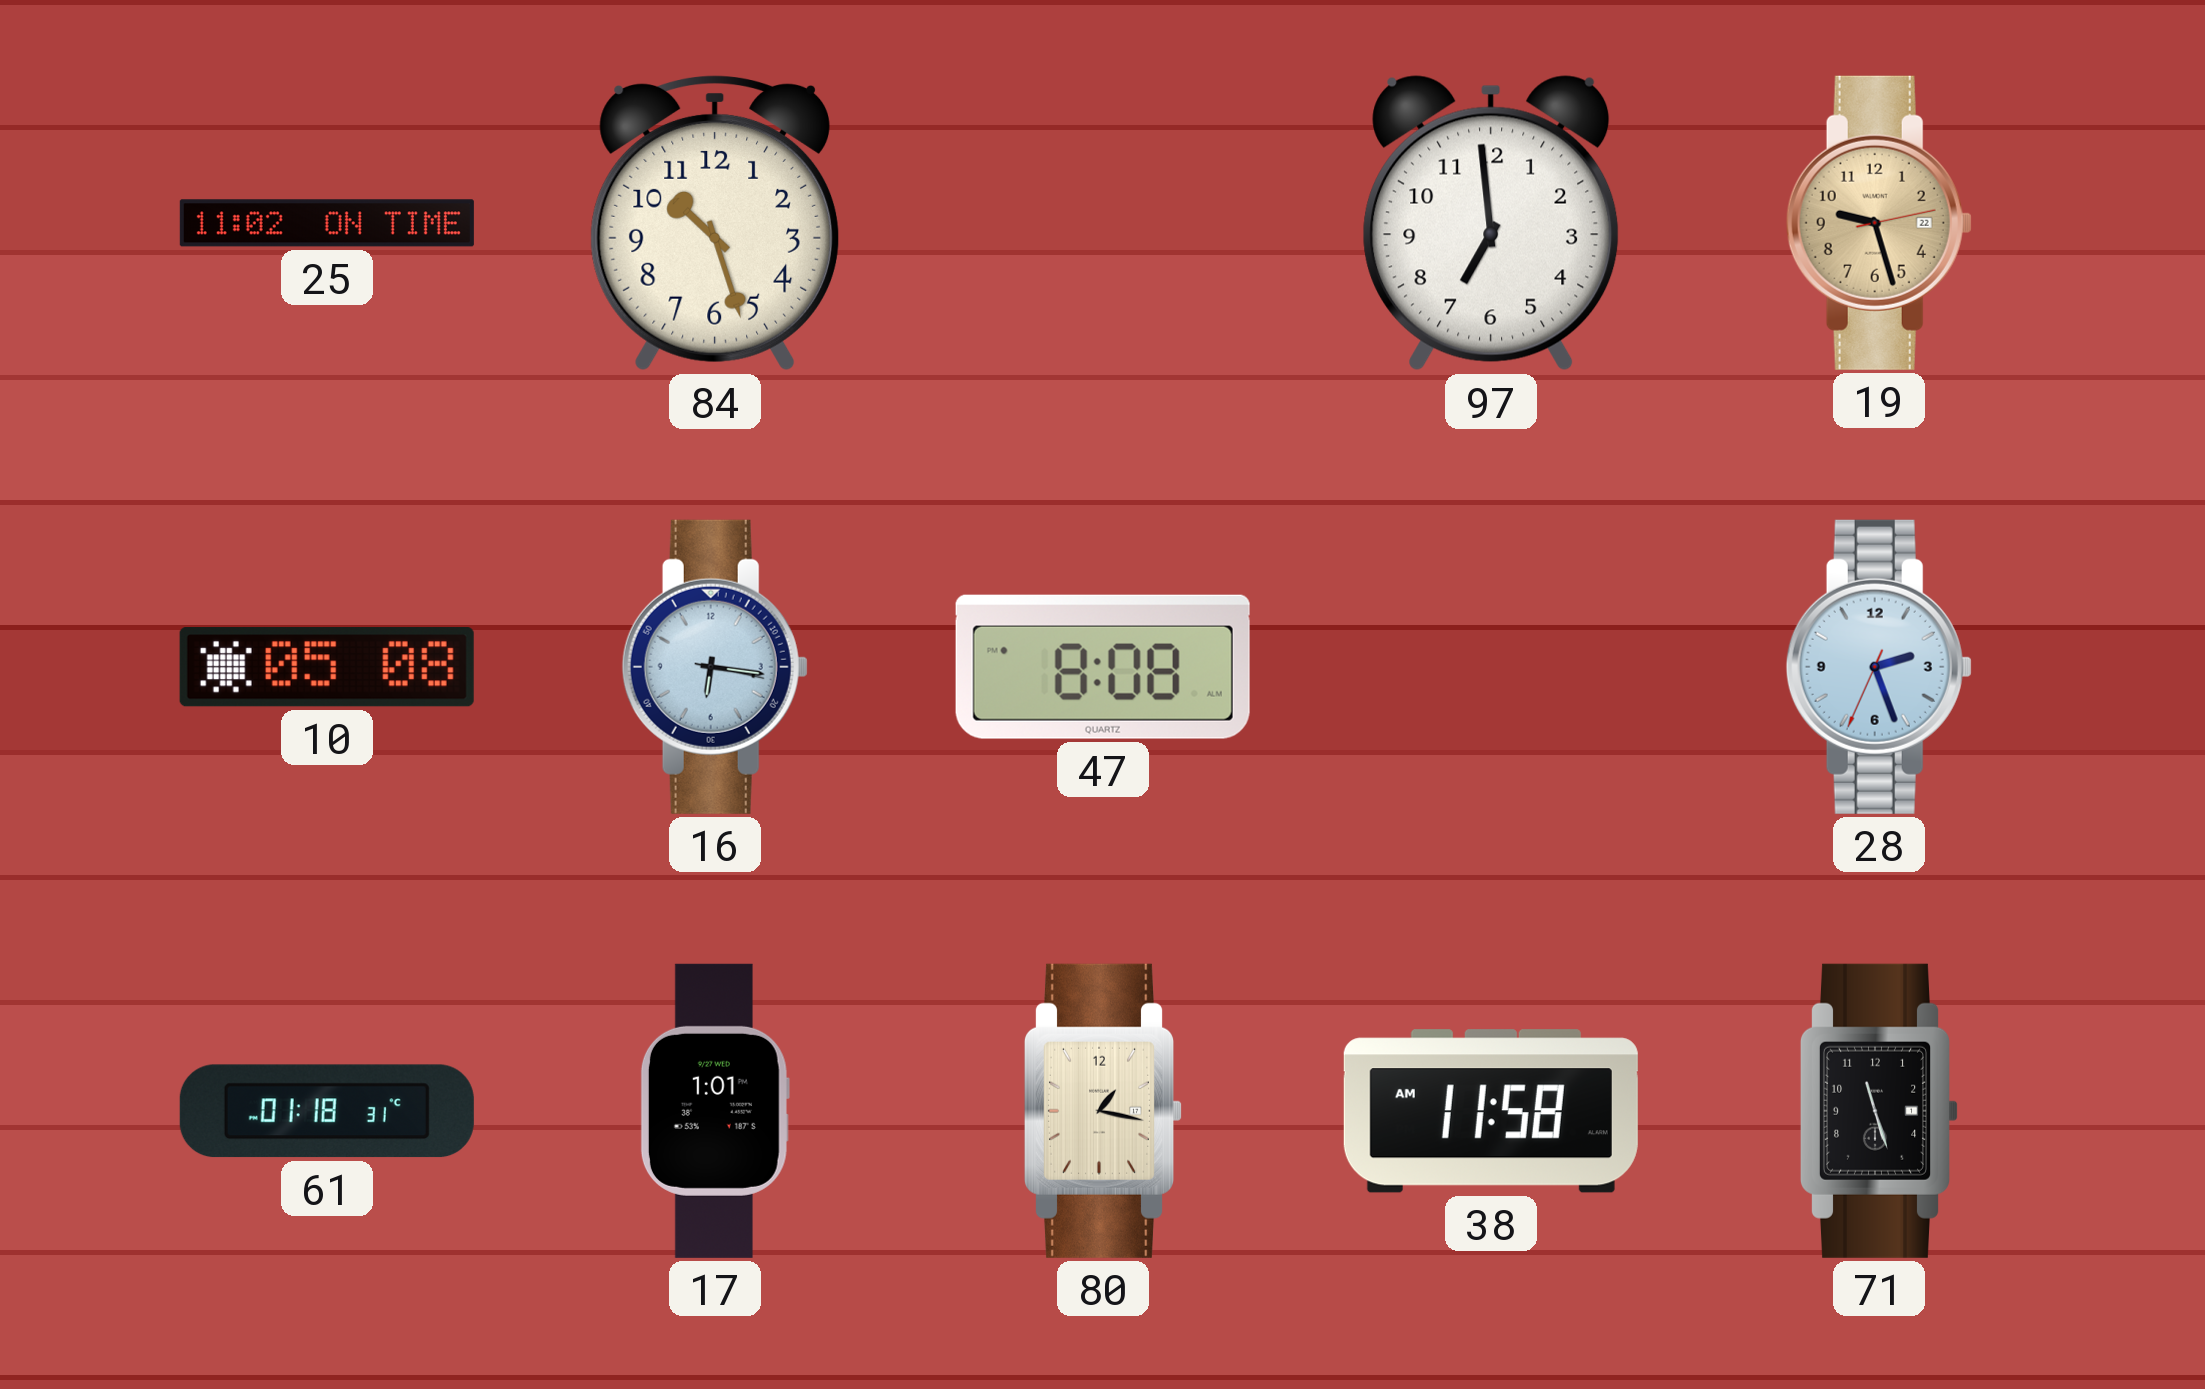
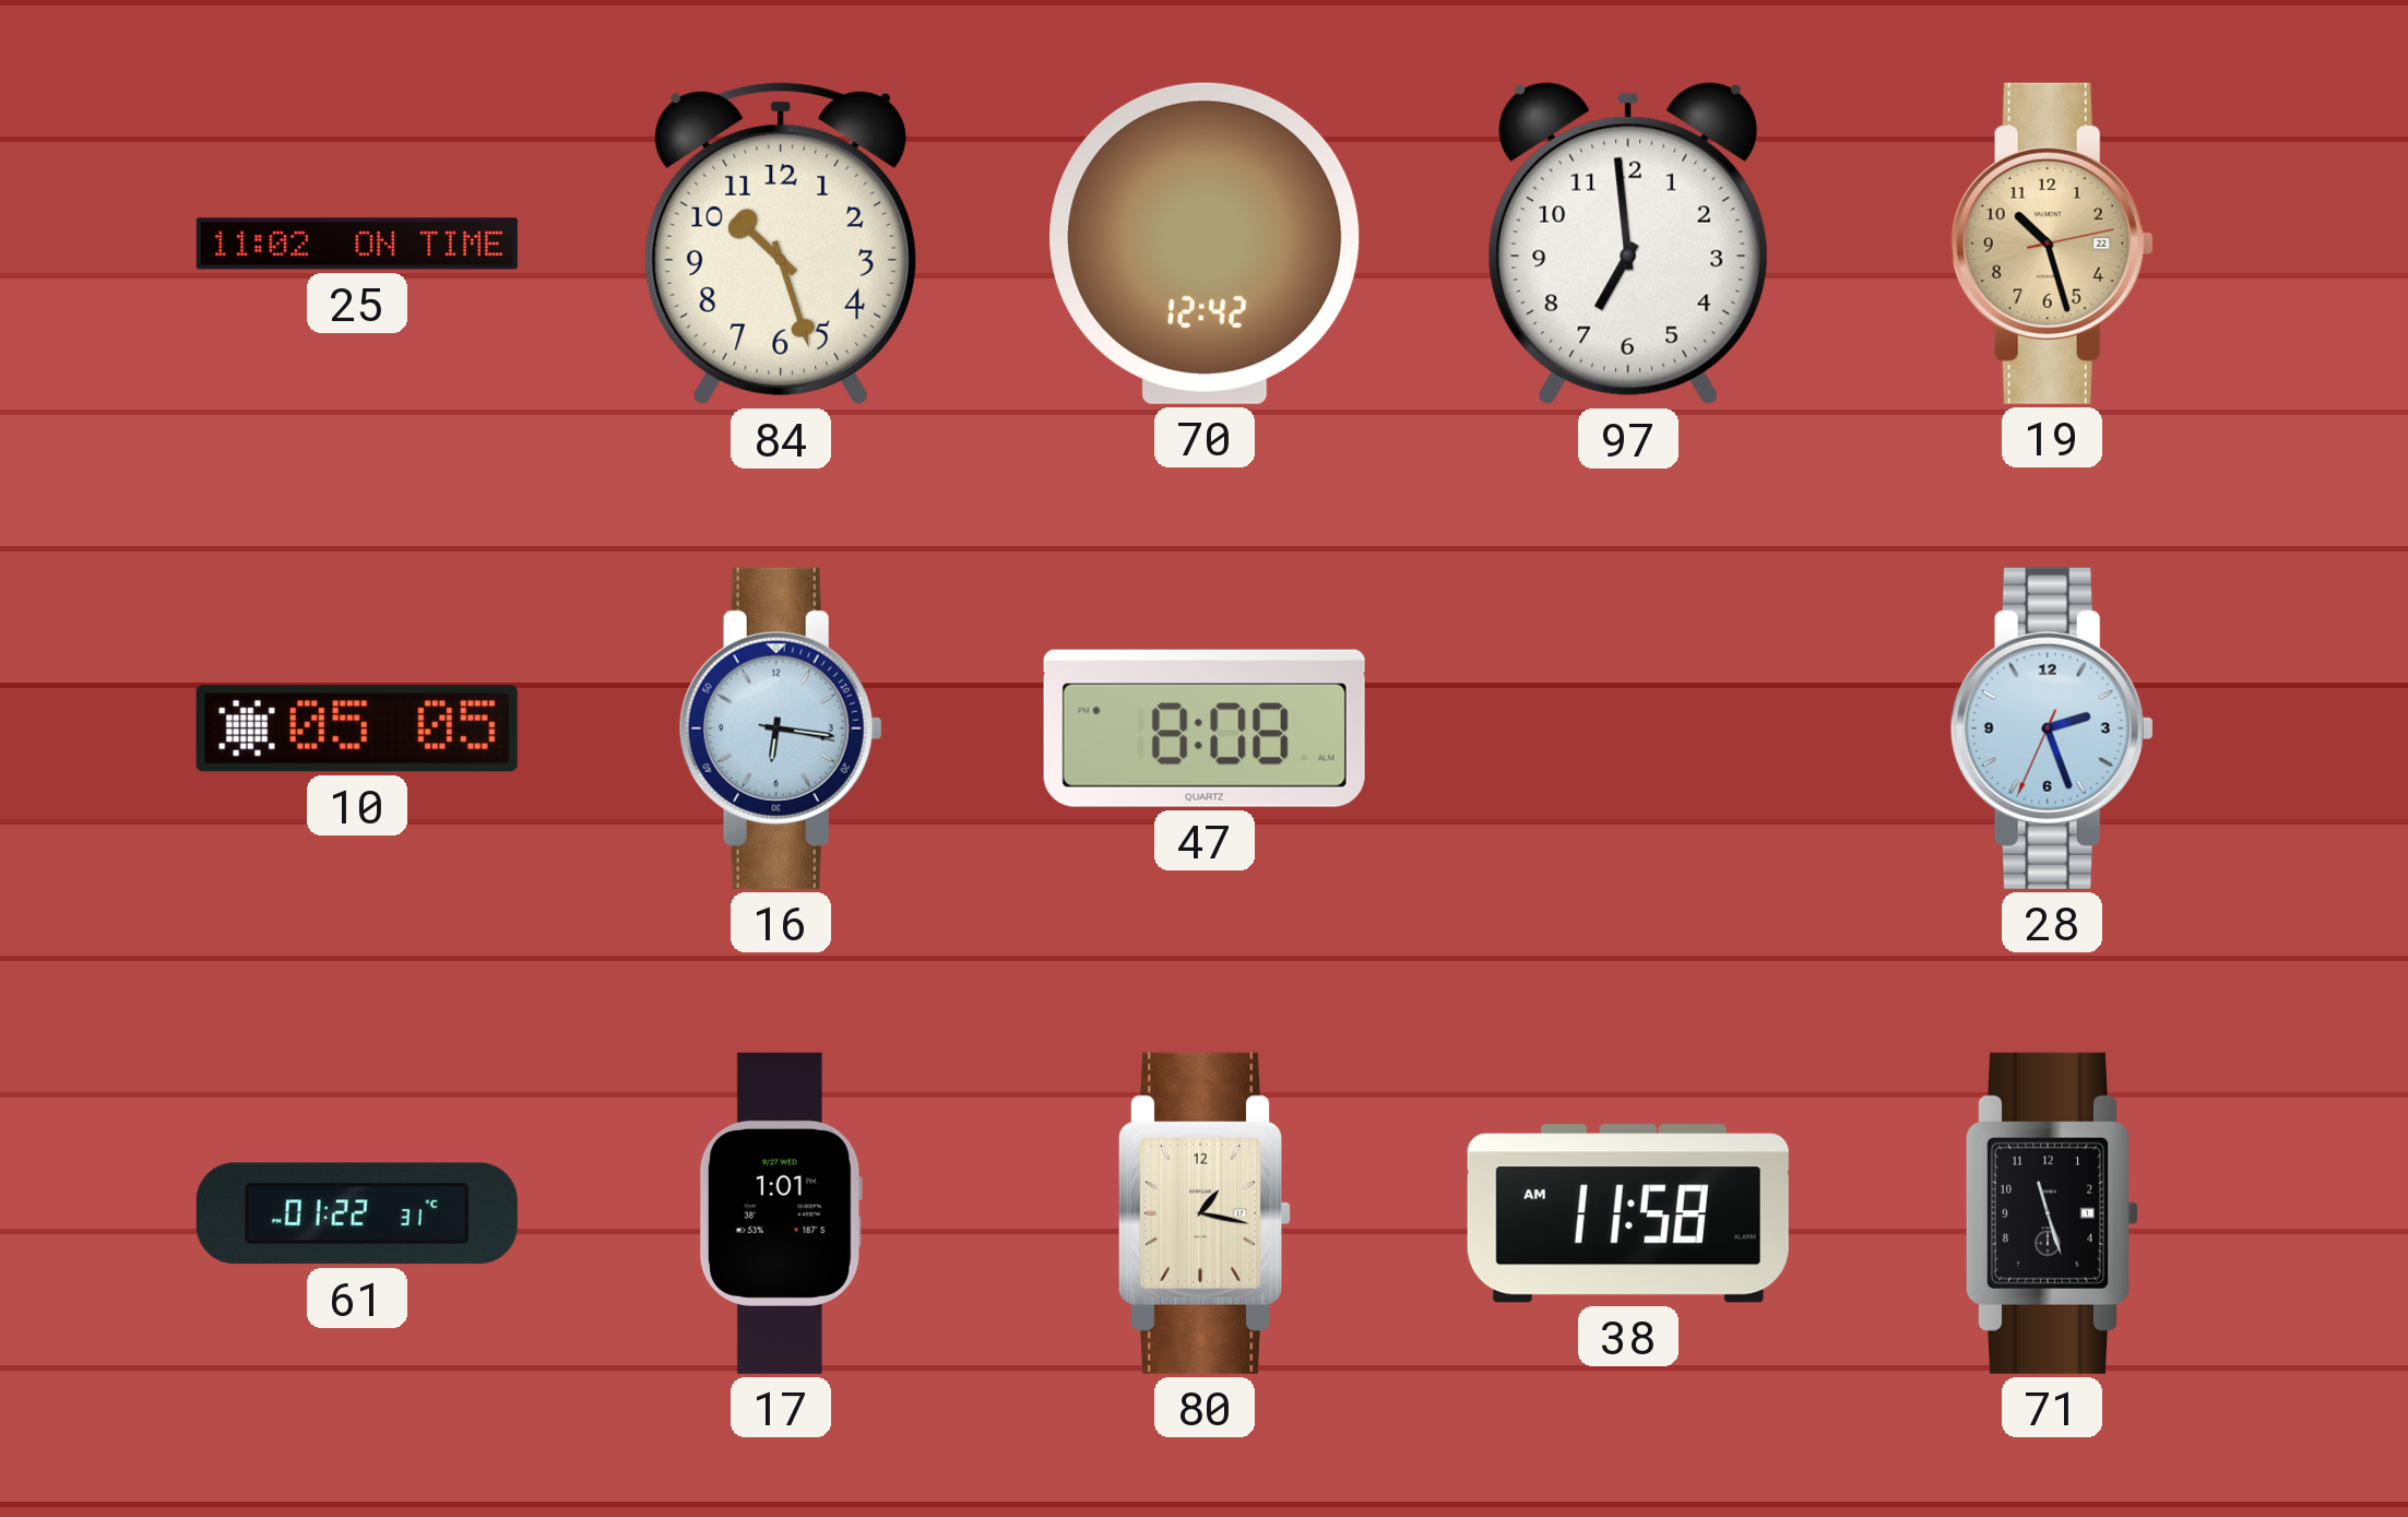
70: none -> 12:42 (1205, 244)
19: 9:27 -> 10:27 (2052, 244)
10: 05:08 -> 05:05 (357, 728)
61: 01:18 -> 01:22 (357, 1213)
